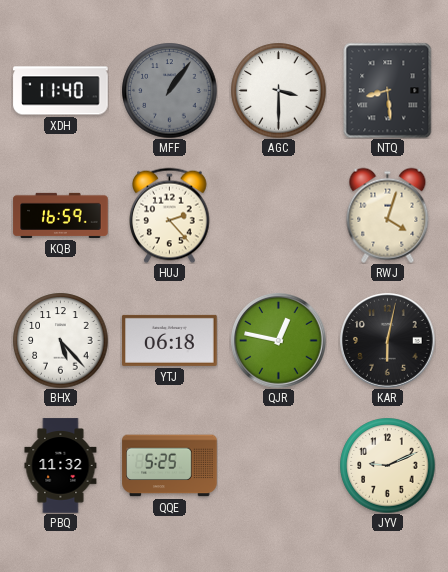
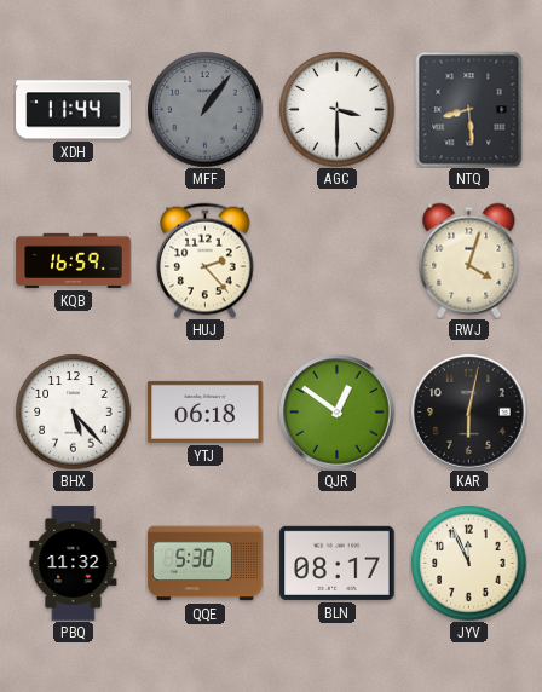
XDH: 11:40 -> 11:44 (74, 110)
QJR: 12:47 -> 12:51 (338, 413)
QQE: 5:25 -> 5:30 (206, 564)
BLN: none -> 08:17 (338, 563)
JYV: 9:11 -> 11:56 (468, 563)
